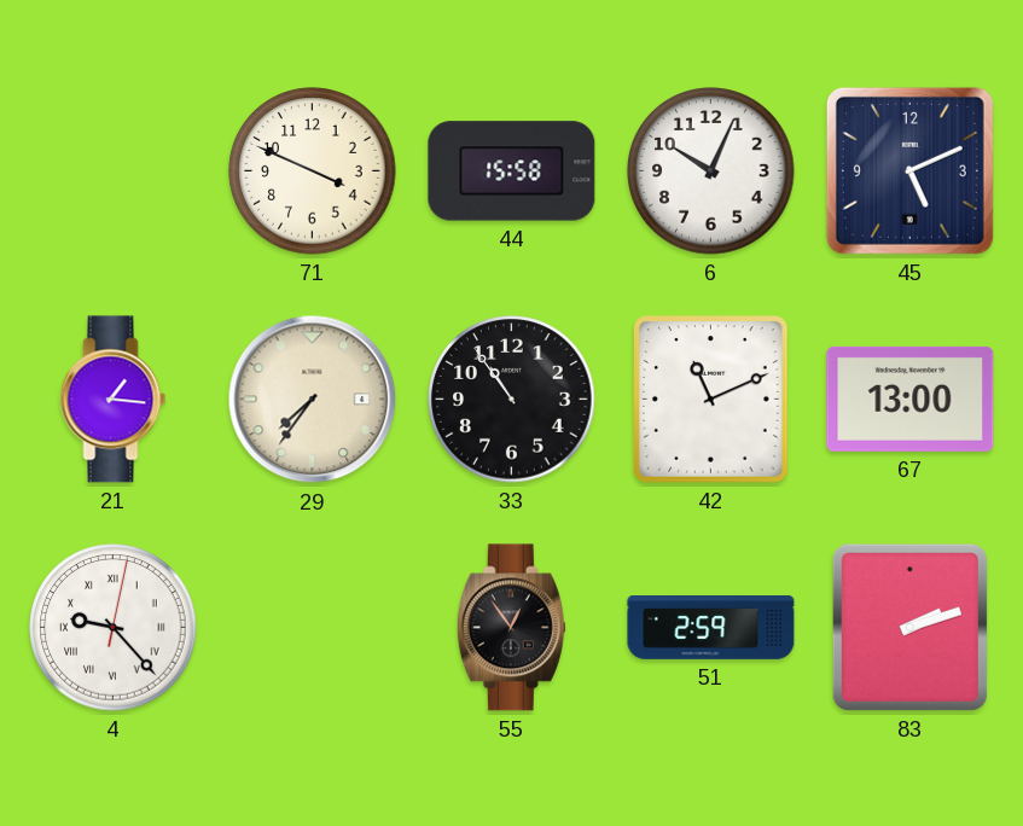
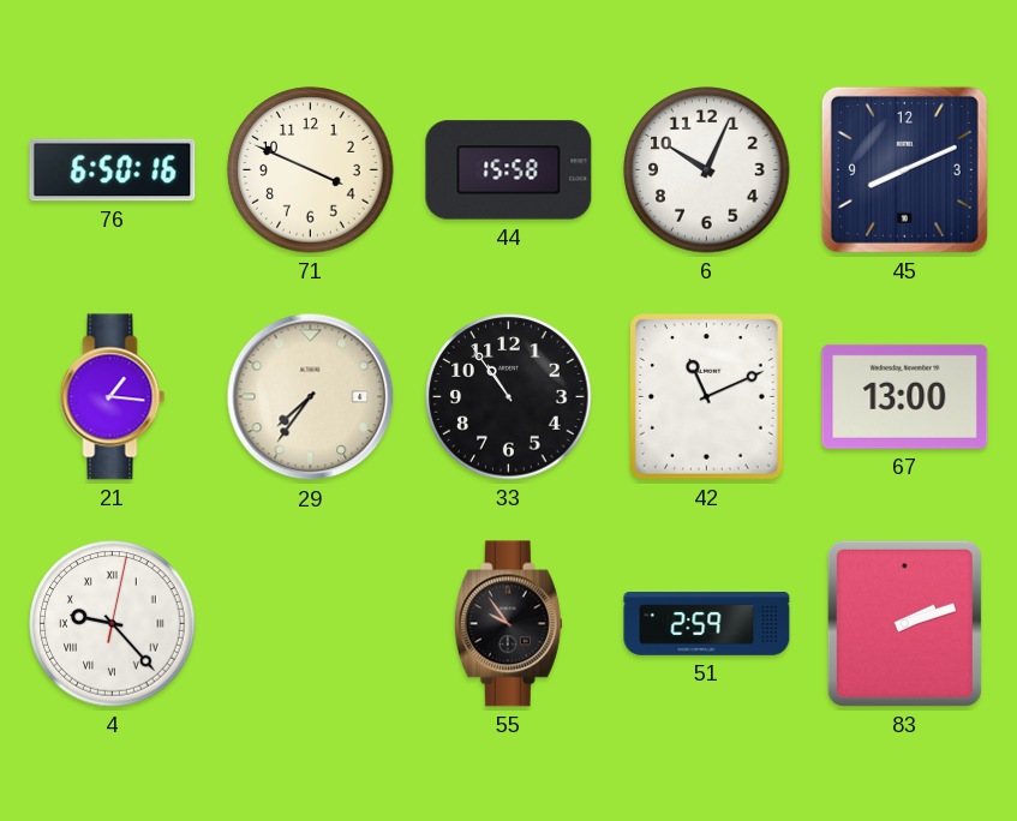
76: none -> 6:50 (113, 170)
45: 5:11 -> 8:11 (904, 169)
55: 12:54 -> 9:54 (508, 624)
